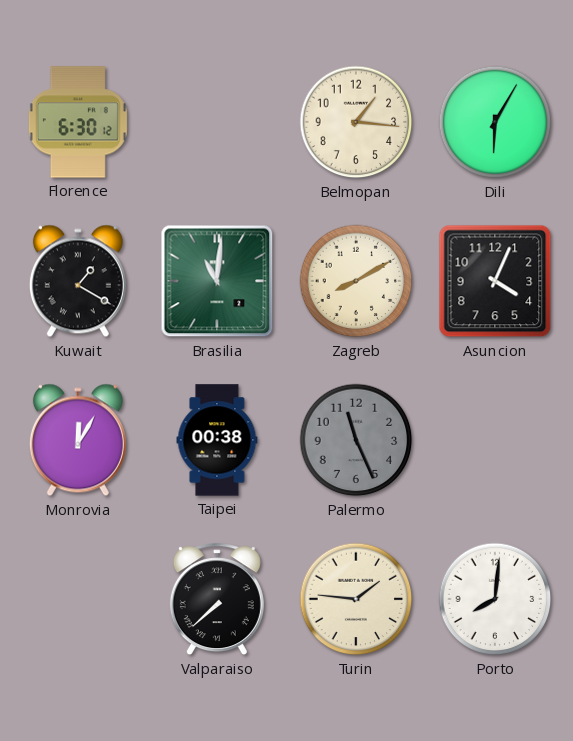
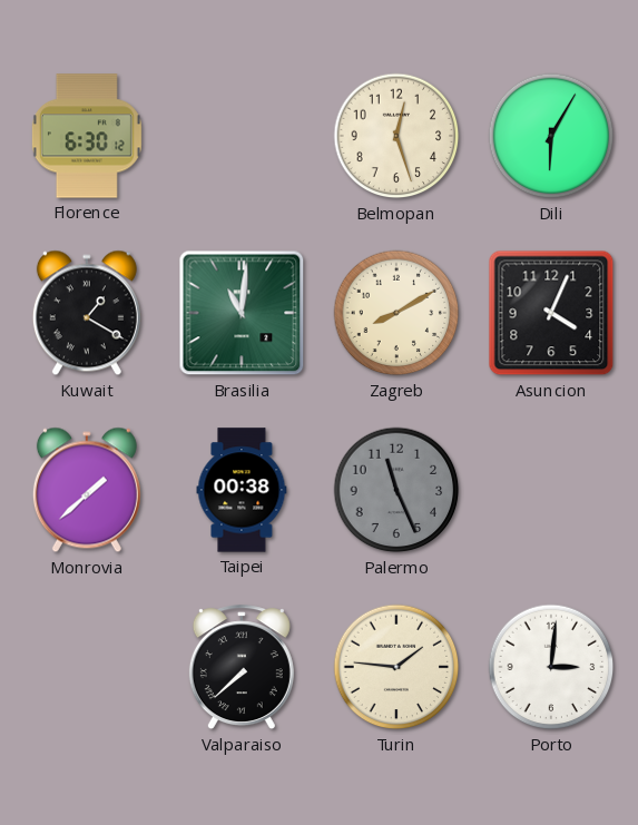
Belmopan: 1:16 -> 12:27 (396, 136)
Monrovia: 12:05 -> 1:38 (87, 490)
Porto: 8:01 -> 3:01 (551, 667)
